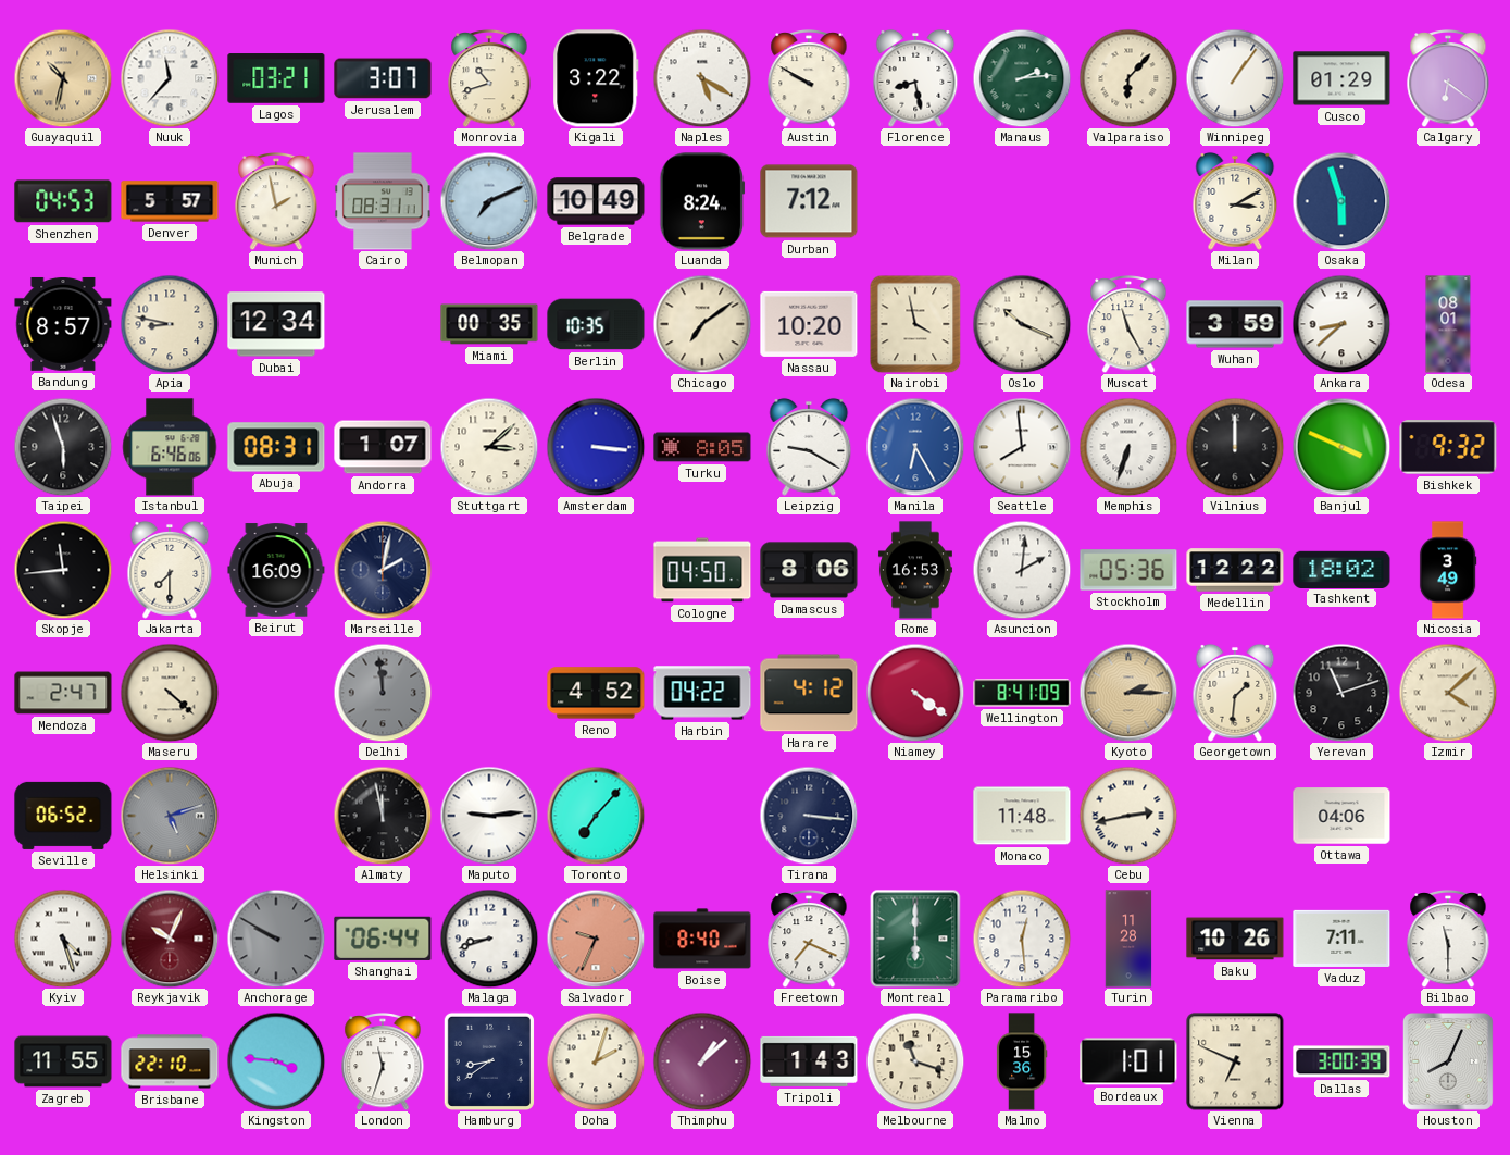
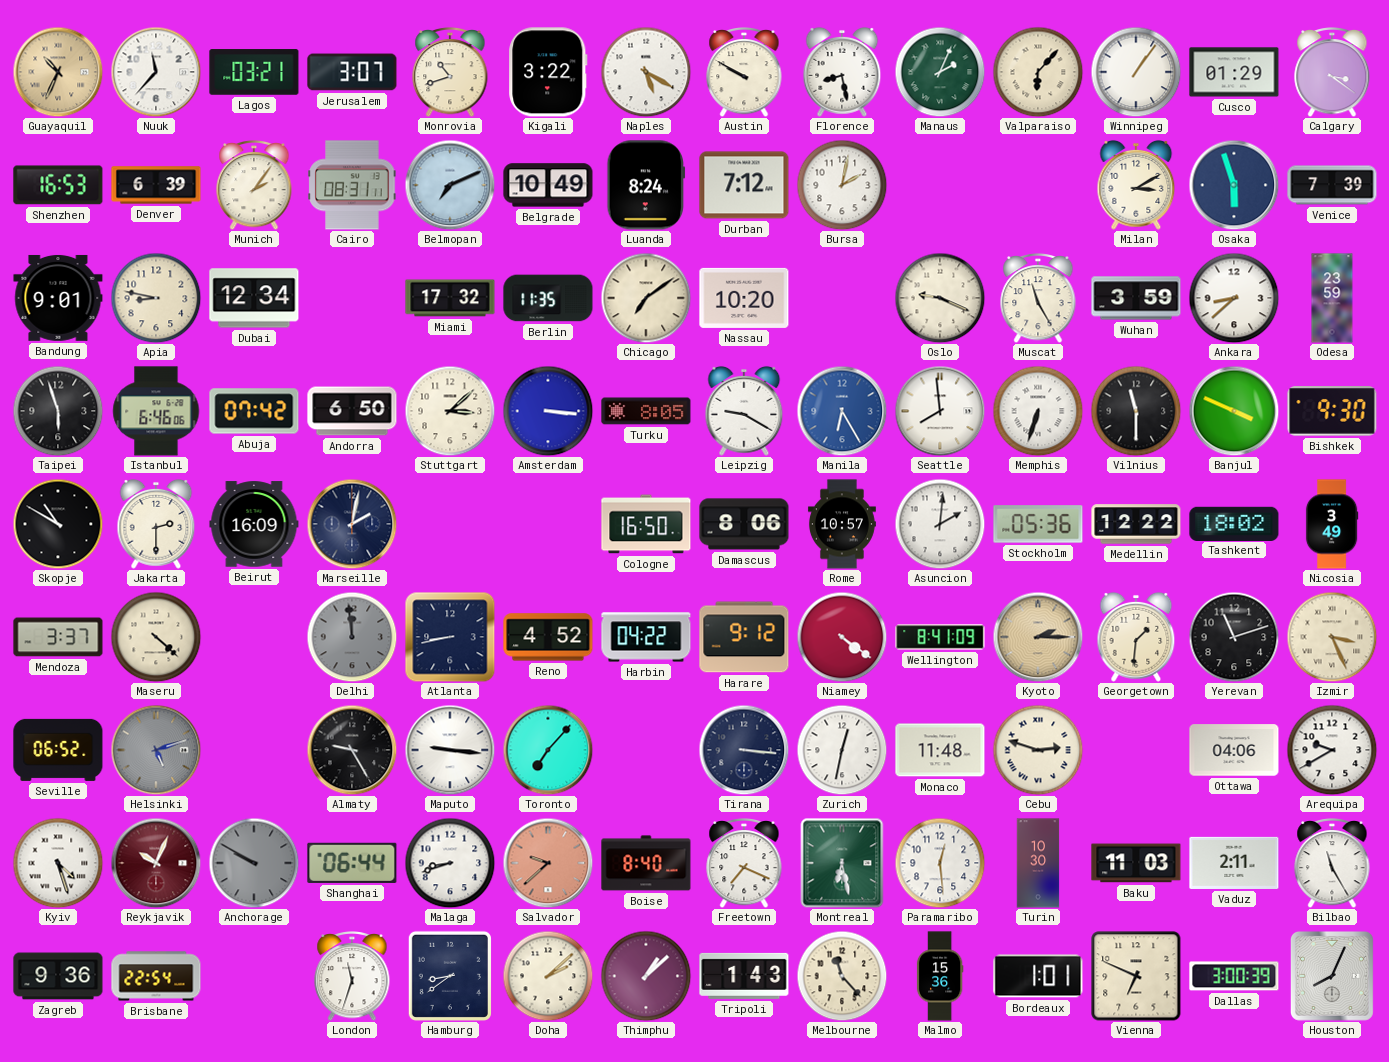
Guayaquil: 10:32 -> 10:34 (58, 72)
Manaus: 2:14 -> 2:04 (940, 72)
Calgary: 6:21 -> 3:21 (1332, 73)
Shenzhen: 04:53 -> 16:53 (58, 185)
Denver: 5:57 -> 6:39 (156, 185)
Munich: 1:58 -> 2:06 (254, 186)
Bursa: none -> 2:02 (842, 185)
Venice: none -> 7:39 (1332, 185)
Bandung: 8:57 -> 9:01 (58, 298)
Miami: 00:35 -> 17:32 (450, 298)
Berlin: 10:35 -> 11:35 (548, 298)
Nairobi: 3:58 -> none (915, 324)
Oslo: 10:19 -> 9:19 (940, 298)
Odesa: 08:01 -> 23:59 (1332, 298)
Abuja: 08:31 -> 07:42 (254, 411)
Andorra: 1:07 -> 6:50 (352, 411)
Vilnius: 12:00 -> 11:30 (1136, 411)
Bishkek: 9:32 -> 9:30 (1332, 411)
Skopje: 11:44 -> 10:50 (58, 524)
Jakarta: 7:30 -> 2:30 (156, 524)
Cologne: 04:50 -> 16:50 (646, 524)
Rome: 16:53 -> 10:57 (842, 524)
Mendoza: 2:47 -> 3:37 (58, 637)
Atlanta: none -> 8:43 (450, 637)
Harare: 4:12 -> 9:12 (744, 637)
Izmir: 4:08 -> 3:26 (1332, 637)
Almaty: 11:58 -> 9:25 (352, 750)
Maputo: 9:14 -> 9:16 (450, 750)
Zurich: none -> 12:32 (842, 750)
Cebu: 2:43 -> 2:48 (1038, 750)
Arequipa: none -> 9:40 (1332, 750)
Salvador: 9:34 -> 9:38 (548, 863)
Montreal: 6:00 -> 6:28 (842, 863)
Turin: 11:28 -> 10:30 (1038, 863)
Baku: 10:26 -> 11:03 (1136, 863)
Vaduz: 7:11 -> 2:11 (1234, 863)
Bilbao: 11:30 -> 11:25 (1332, 864)
Zagreb: 11:55 -> 9:36 (58, 976)
Brisbane: 22:10 -> 22:54 (156, 976)
Kingston: 3:46 -> none (276, 1061)
Doha: 2:03 -> 2:08 (548, 976)
Melbourne: 11:18 -> 11:23 (842, 976)
